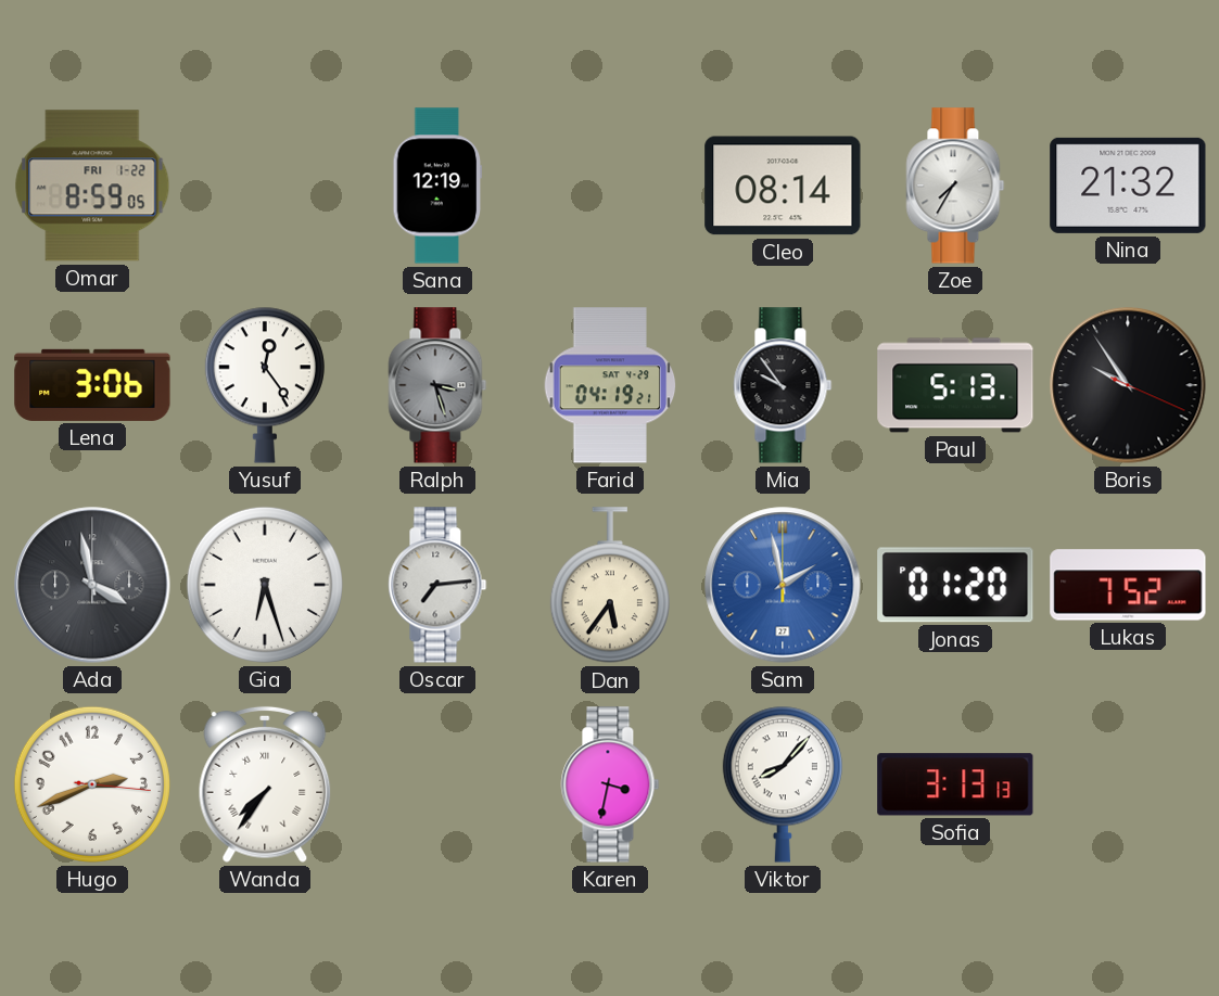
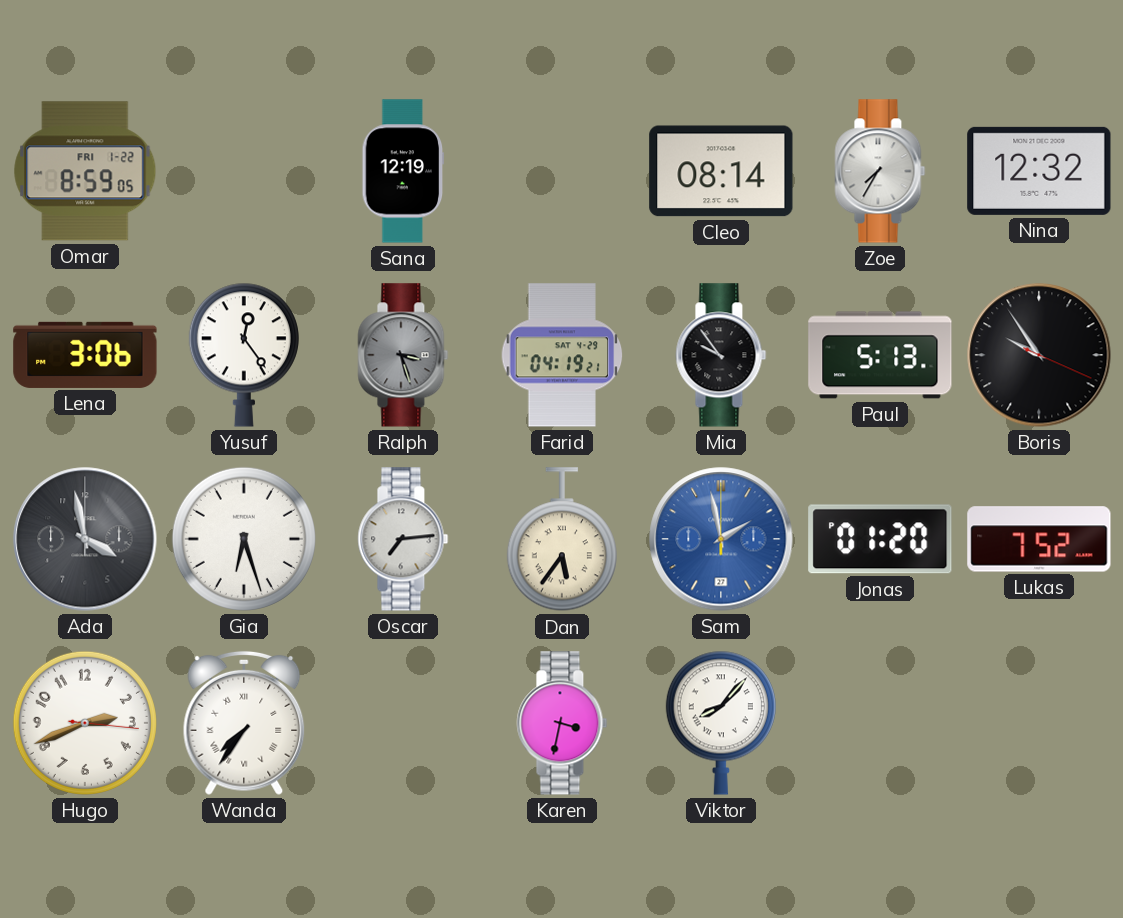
Nina: 21:32 -> 12:32 (1039, 171)
Sofia: 3:13 -> none (955, 784)
